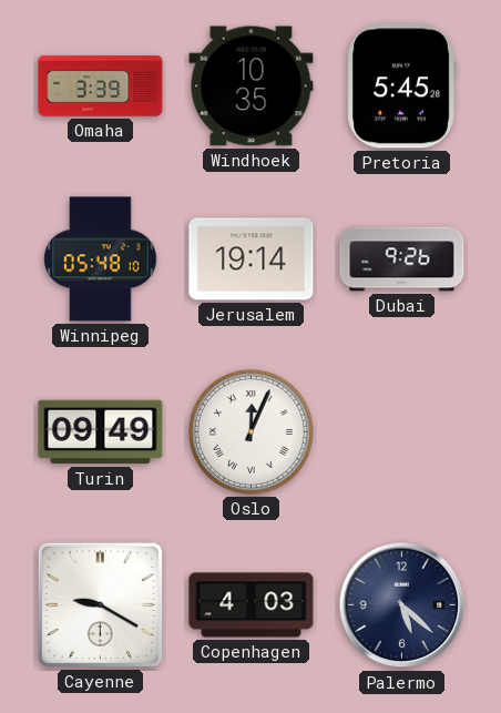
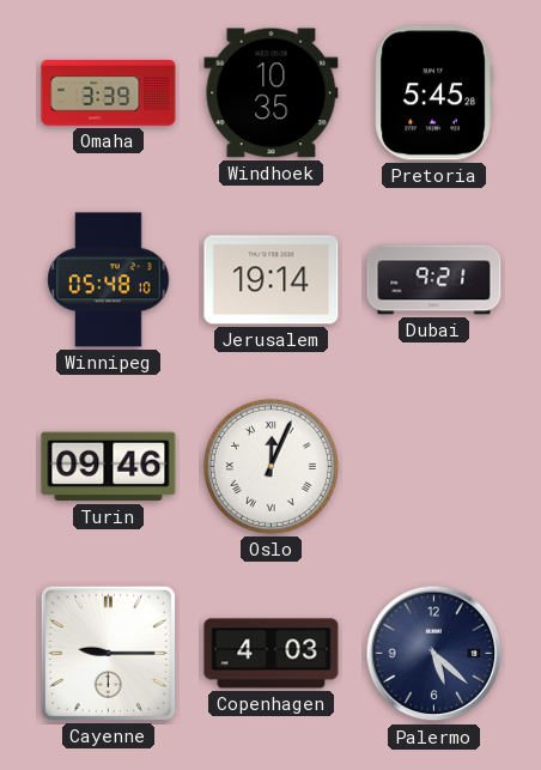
Dubai: 9:26 -> 9:21 (434, 280)
Turin: 09:49 -> 09:46 (109, 467)
Cayenne: 9:20 -> 9:15 (108, 653)
